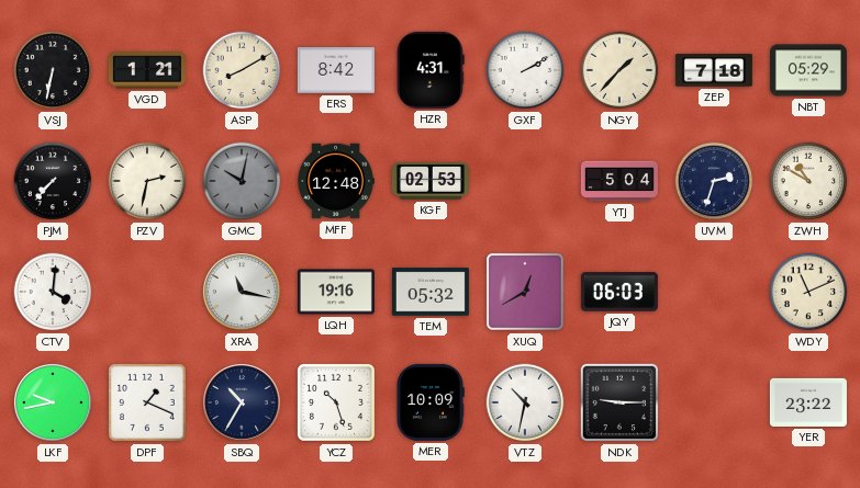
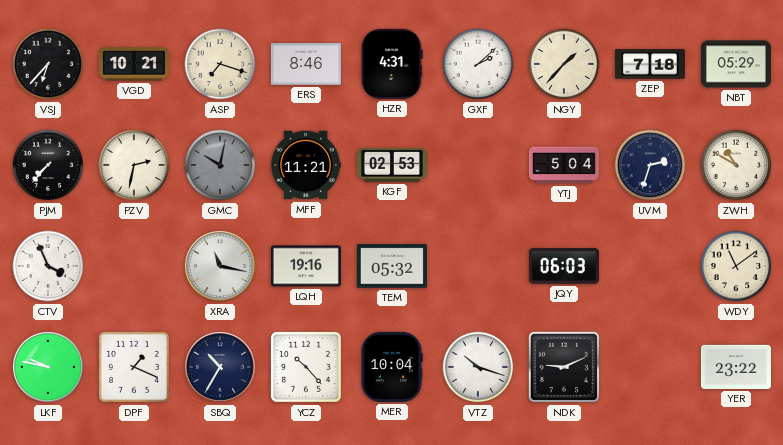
VSJ: 6:32 -> 6:37 (48, 64)
VGD: 1:21 -> 10:21 (134, 64)
ASP: 8:10 -> 7:18 (220, 64)
ERS: 8:42 -> 8:46 (306, 64)
GXF: 2:10 -> 2:08 (478, 64)
MFF: 12:48 -> 11:21 (306, 165)
CTV: 4:01 -> 3:56 (48, 266)
XUQ: 12:40 -> none (525, 292)
WDY: 11:11 -> 11:09 (736, 266)
LKF: 9:43 -> 9:47 (48, 367)
YCZ: 10:27 -> 10:23 (306, 367)
MER: 10:09 -> 10:04 (392, 367)
VTZ: 10:32 -> 10:18 (478, 367)
NDK: 9:15 -> 9:11 (564, 367)
